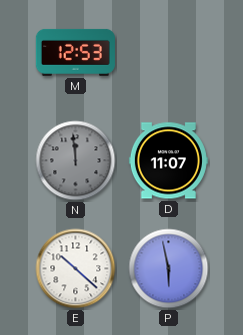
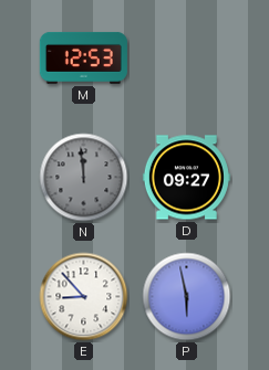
D: 11:07 -> 09:27 (186, 178)
E: 10:22 -> 8:53 (84, 297)
